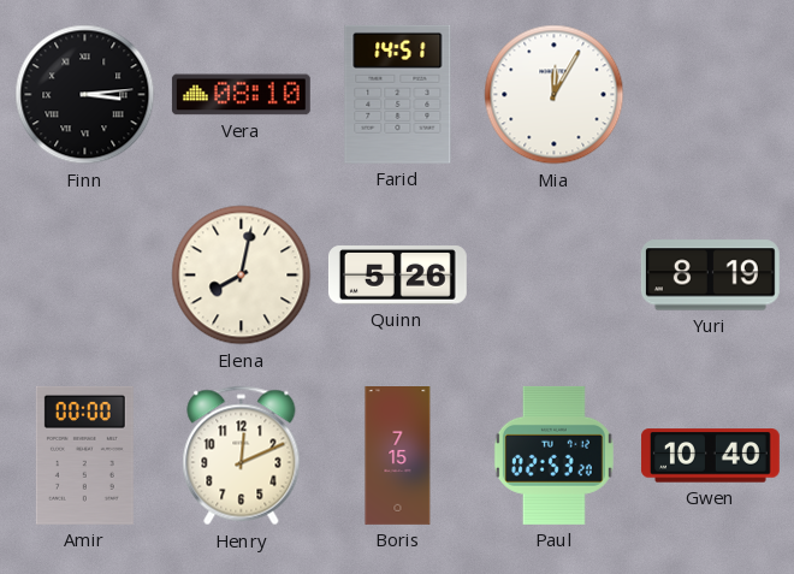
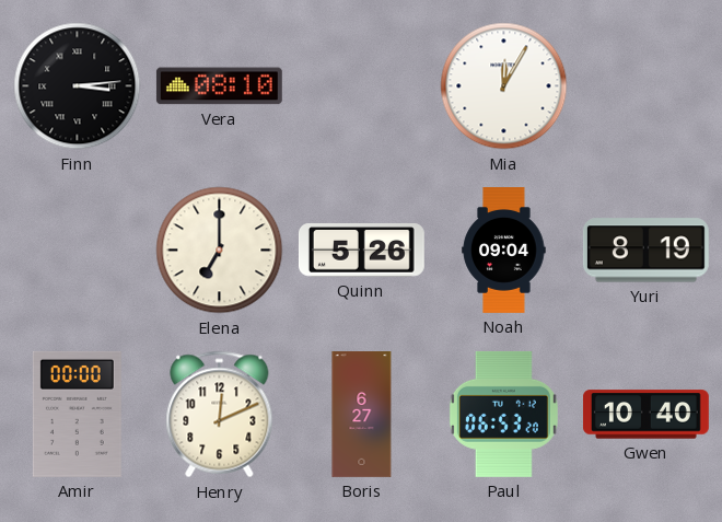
Farid: 14:51 -> none (398, 94)
Elena: 8:02 -> 7:00 (220, 251)
Noah: none -> 09:04 (504, 251)
Boris: 7:15 -> 6:27 (362, 415)
Paul: 02:53 -> 06:53 (503, 414)
